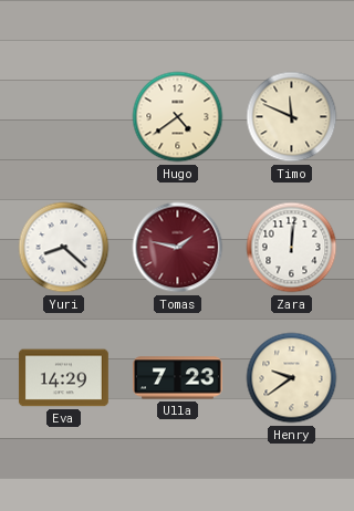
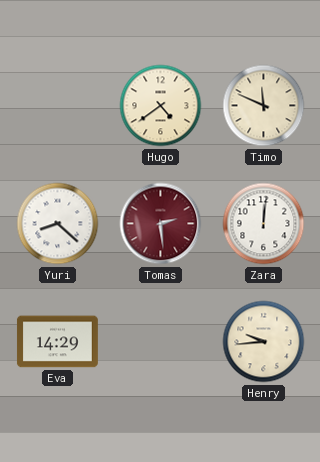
Tomas: 1:47 -> 2:29 (161, 224)
Ulla: 7:23 -> none (177, 378)
Henry: 9:39 -> 9:44 (264, 342)
